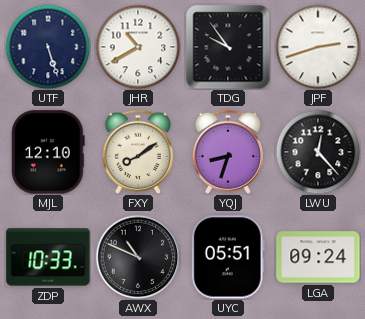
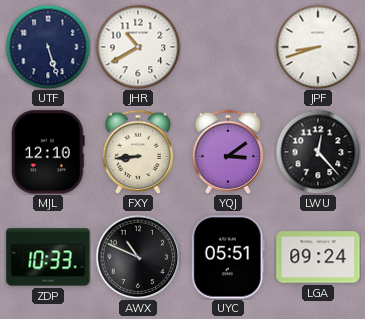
TDG: 9:54 -> none (228, 47)
JPF: 2:42 -> 8:42 (318, 47)
FXY: 8:09 -> 8:44 (138, 152)
YQJ: 8:33 -> 3:09 (228, 152)
